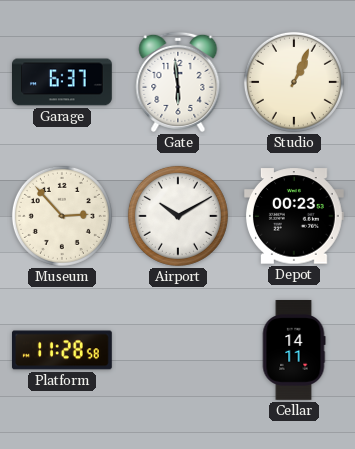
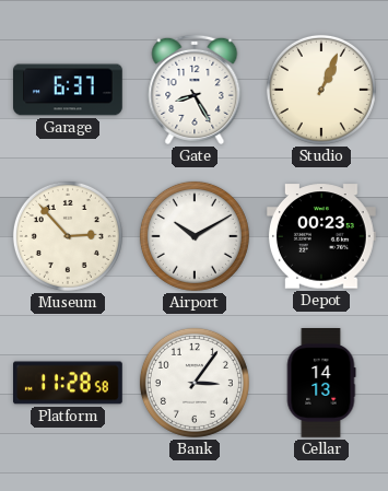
Gate: 5:59 -> 8:25 (195, 90)
Bank: none -> 3:06 (195, 383)
Cellar: 14:11 -> 14:13 (321, 384)
